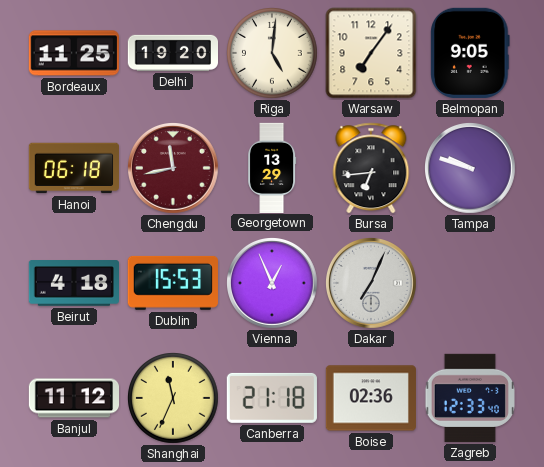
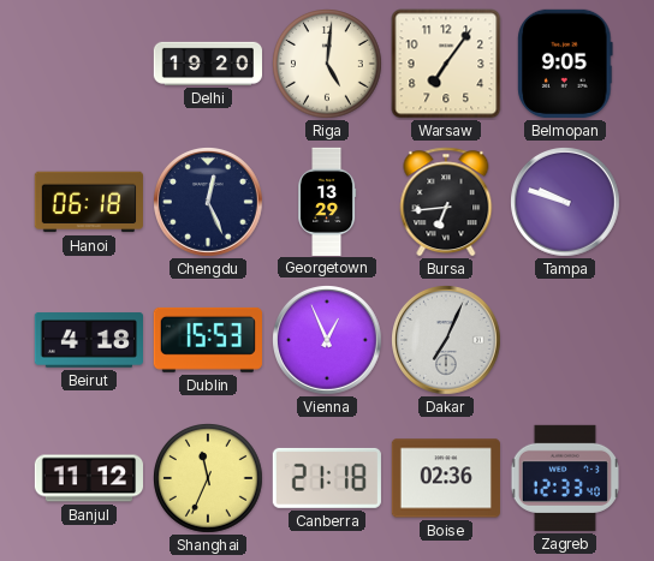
Bordeaux: 11:25 -> none (74, 53)
Chengdu: 11:43 -> 12:26 (209, 203)
Chengdu dial: burgundy -> navy (209, 203)
